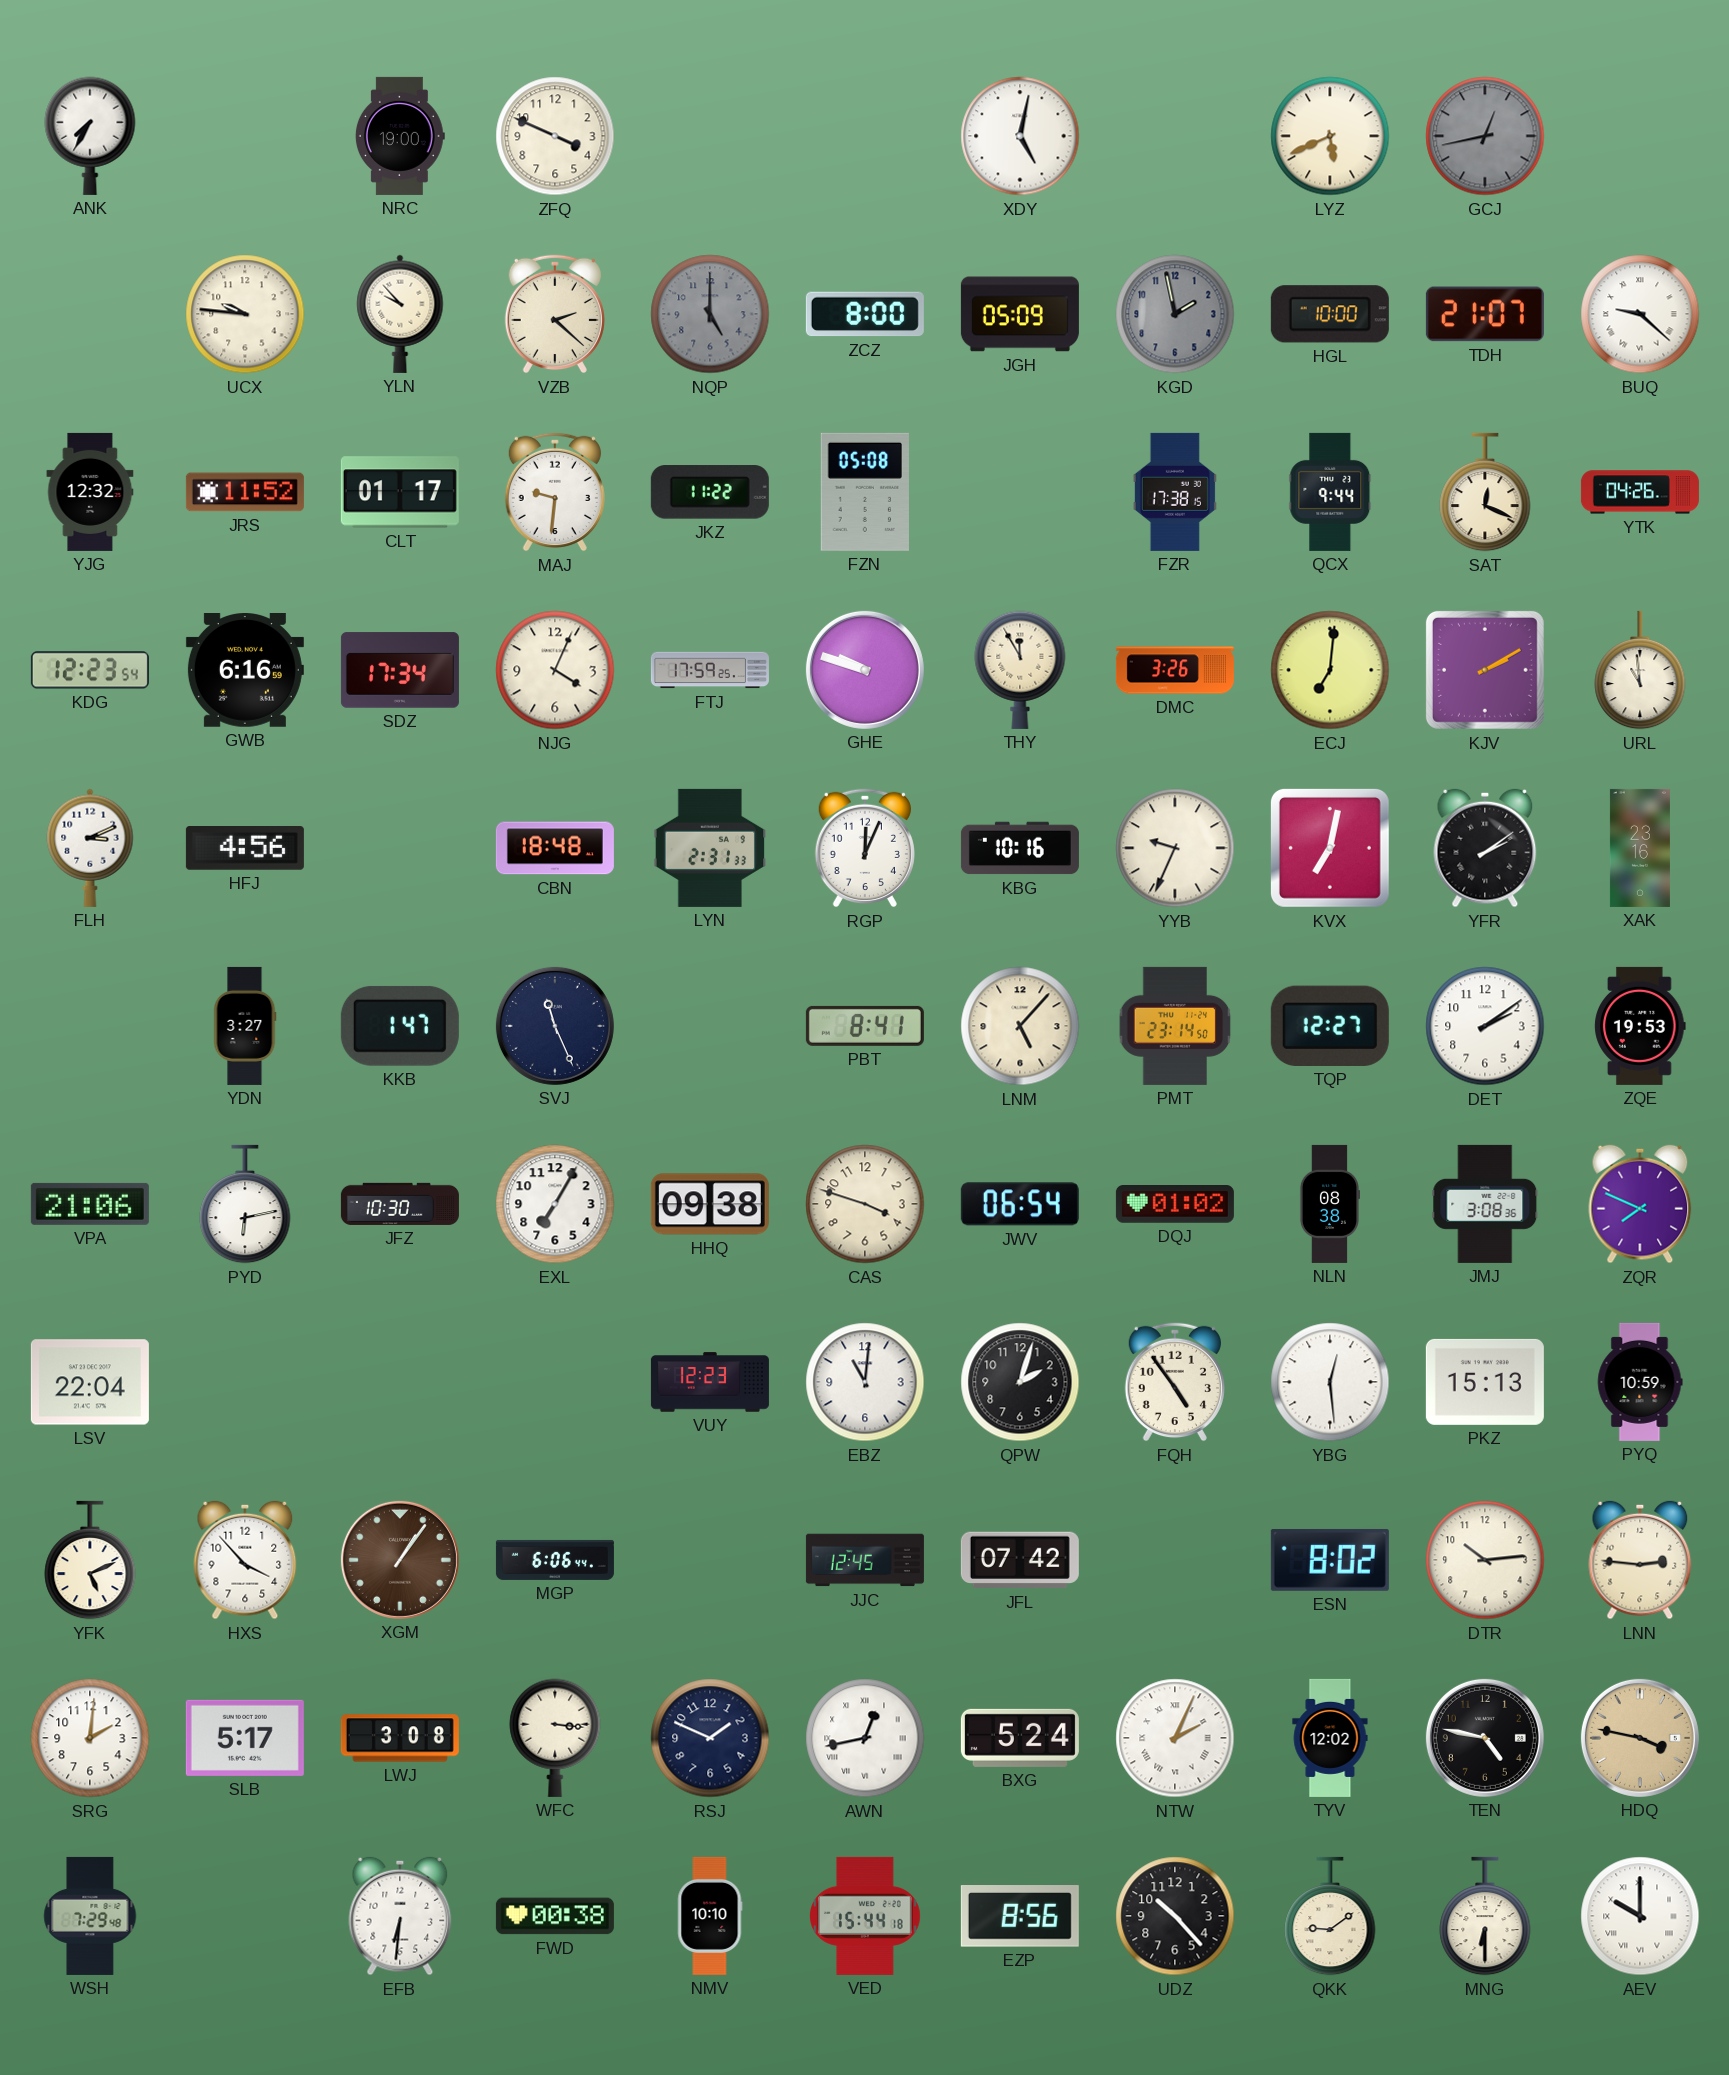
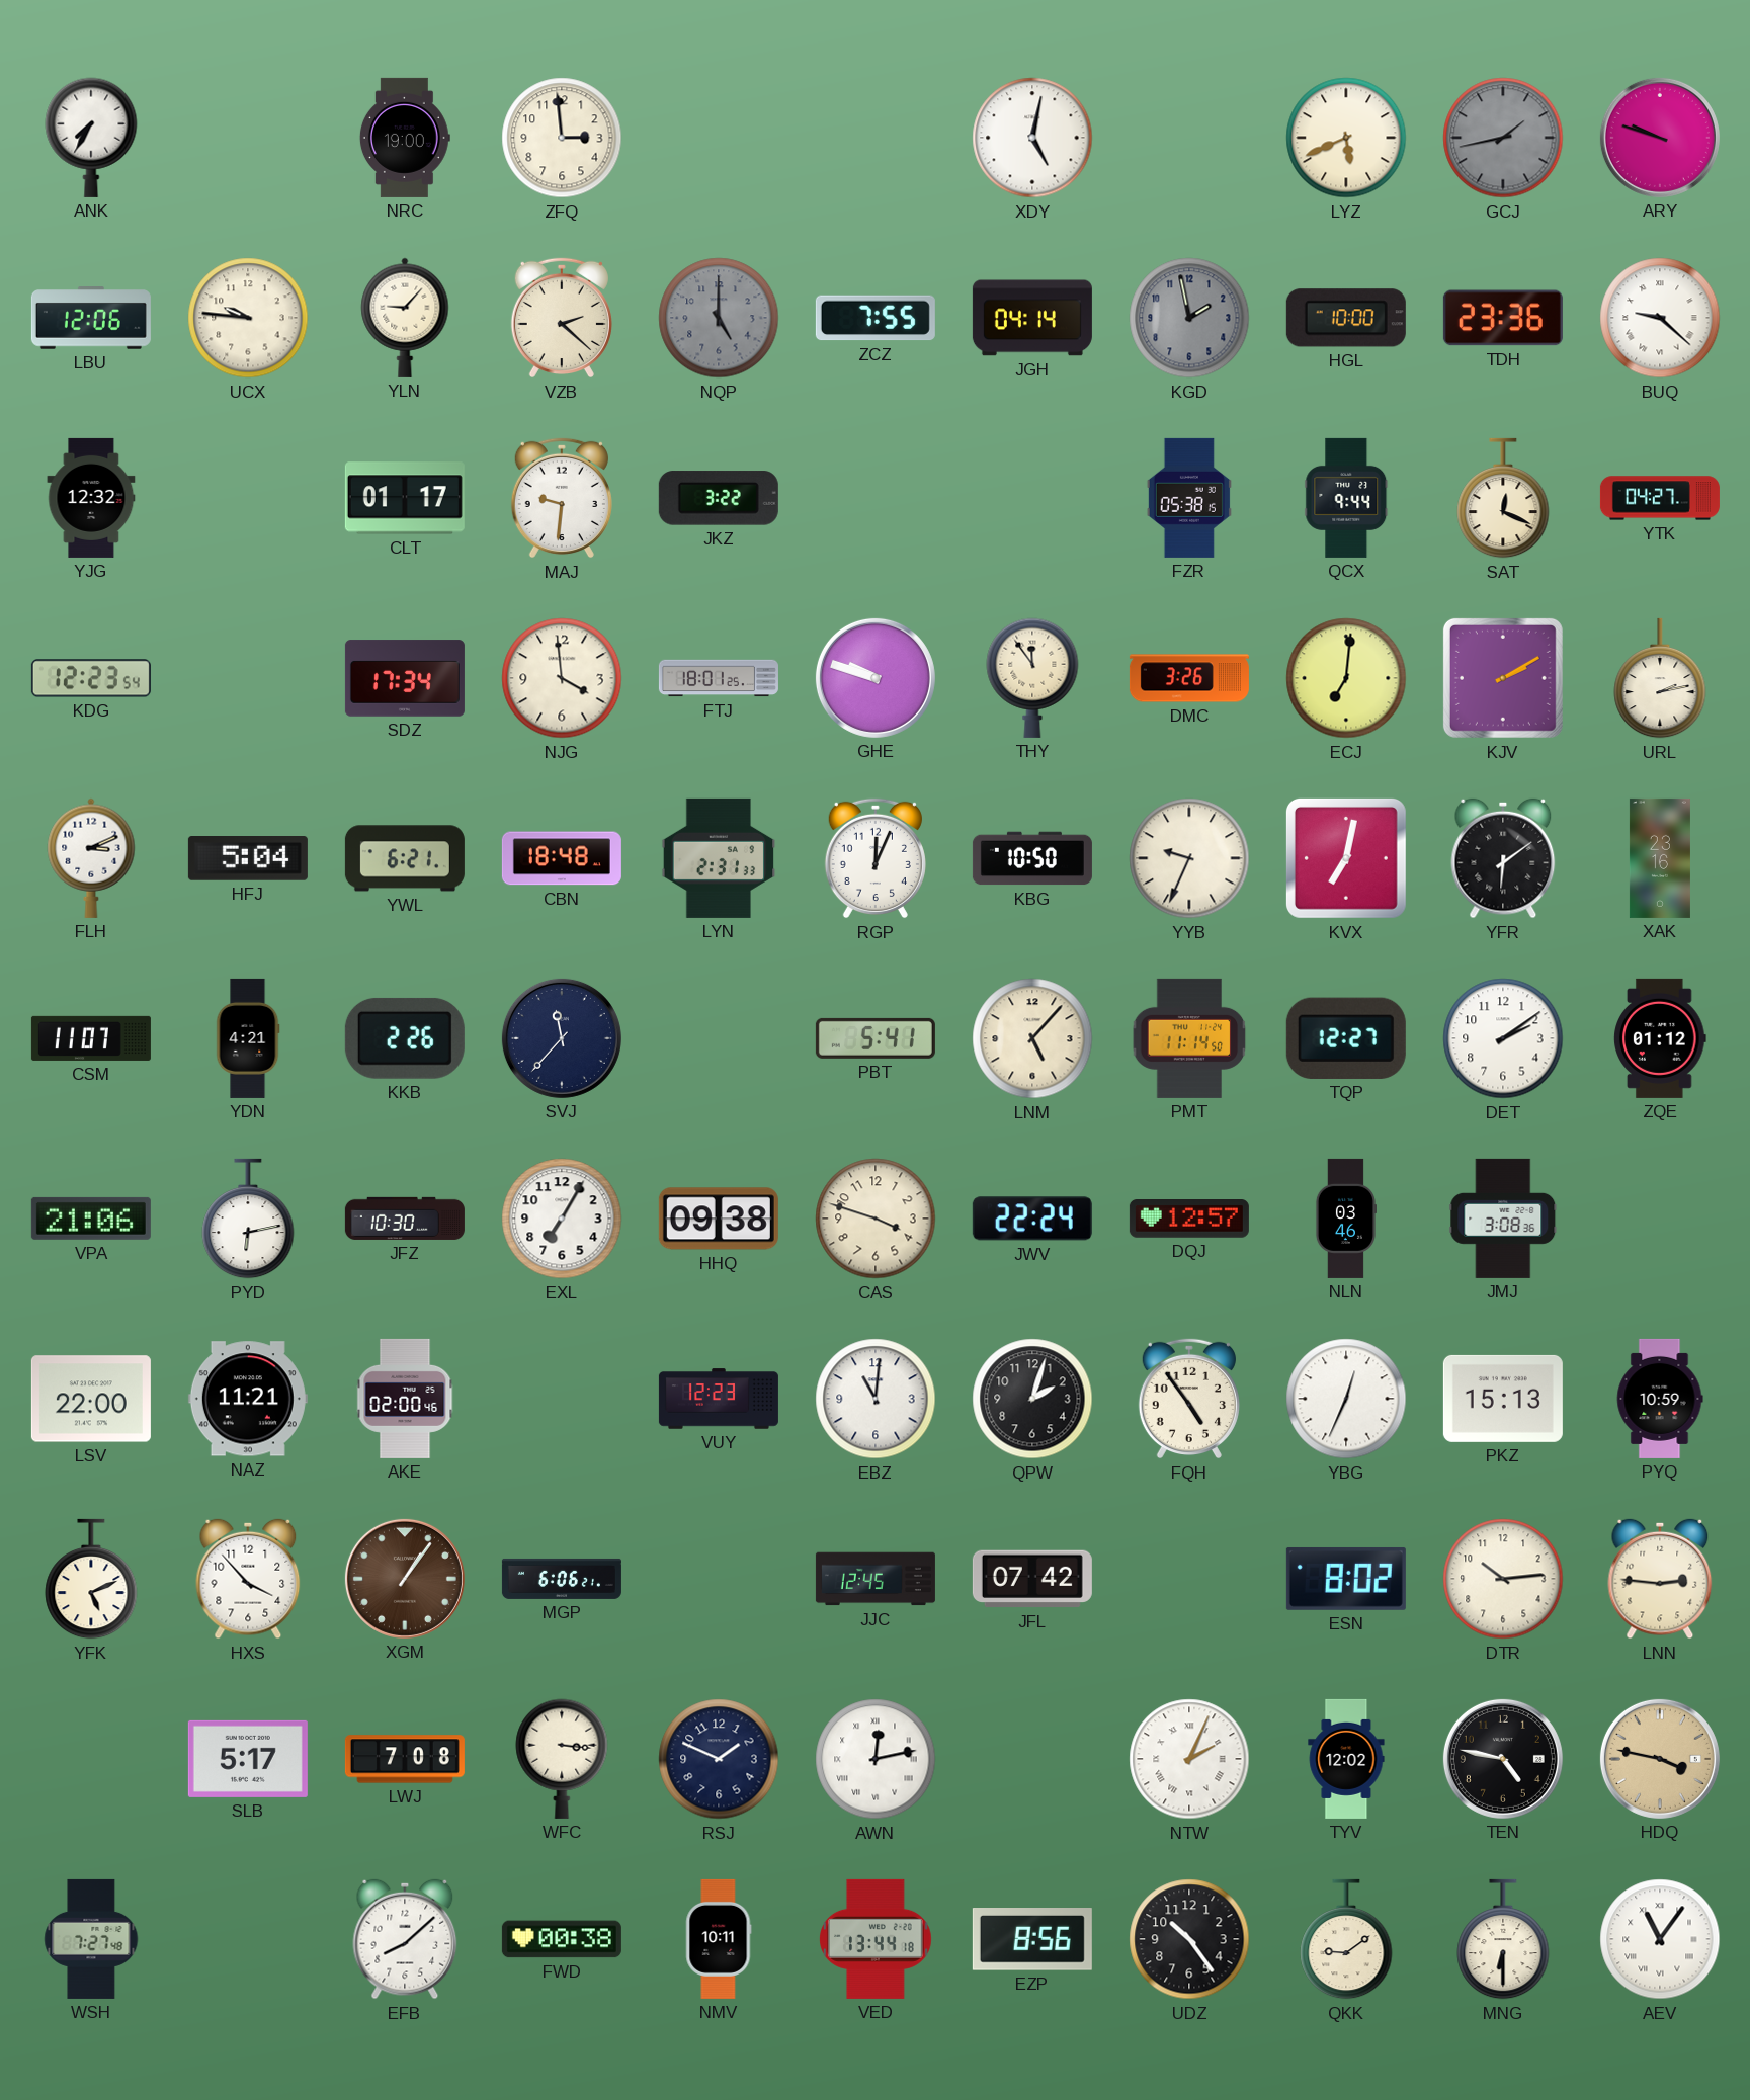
ZFQ: 3:49 -> 2:59 (562, 138)
GCJ: 12:43 -> 1:43 (1503, 138)
ARY: none -> 9:48 (1660, 138)
LBU: none -> 12:06 (91, 319)
YLN: 9:53 -> 9:07 (405, 318)
ZCZ: 8:00 -> 7:55 (876, 318)
JGH: 05:09 -> 04:14 (1032, 318)
TDH: 21:07 -> 23:36 (1503, 318)
JRS: 11:52 -> none (245, 492)
JKZ: 11:22 -> 3:22 (719, 498)
FZN: 05:08 -> none (865, 492)
FZR: 17:38 -> 05:38 (1189, 498)
YTK: 04:26 -> 04:27 (1660, 498)
GWB: 6:16 -> none (245, 671)
NJG: 4:04 -> 3:59 (562, 678)
FTJ: 17:59 -> 18:01 (719, 678)
THY: 11:55 -> 11:54 (1032, 678)
URL: 10:59 -> 2:13 (1660, 678)
HFJ: 4:56 -> 5:04 (248, 859)
YWL: none -> 6:21 (405, 858)
KBG: 10:16 -> 10:50 (1032, 858)
YFR: 2:09 -> 6:09 (1503, 858)
CSM: none -> 11:07 (91, 1038)
YDN: 3:27 -> 4:21 (248, 1038)
KKB: 1:47 -> 2:26 (405, 1038)
SVJ: 11:26 -> 11:37 (562, 1038)
PBT: 8:41 -> 5:41 (876, 1038)
PMT: 23:14 -> 11:14 (1189, 1038)
ZQE: 19:53 -> 01:12 (1660, 1038)
JWV: 06:54 -> 22:24 (1032, 1219)
DQJ: 01:02 -> 12:57 (1189, 1220)
NLN: 08:38 -> 03:46 (1345, 1219)
ZQR: 7:49 -> none (1640, 1204)
LSV: 22:04 -> 22:00 (91, 1399)
NAZ: none -> 11:21 (248, 1399)
AKE: none -> 02:00 (405, 1399)
YBG: 12:29 -> 12:34 (1346, 1399)
MGP: 6:06:44 -> 6:06:21 (562, 1579)
SRG: 2:01 -> none (90, 1738)
LWJ: 3:08 -> 7:08 (405, 1759)
AWN: 12:43 -> 12:13 (876, 1759)
BXG: 5:24 -> none (1020, 1738)
WSH: 7:29 -> 7:27 (91, 1939)
EFB: 6:31 -> 8:08 (405, 1939)
NMV: 10:10 -> 10:11 (719, 1939)
VED: 15:44 -> 13:44 (877, 1939)
UDZ: 10:23 -> 10:24 (1189, 1939)
AEV: 10:00 -> 11:06 (1660, 1939)
